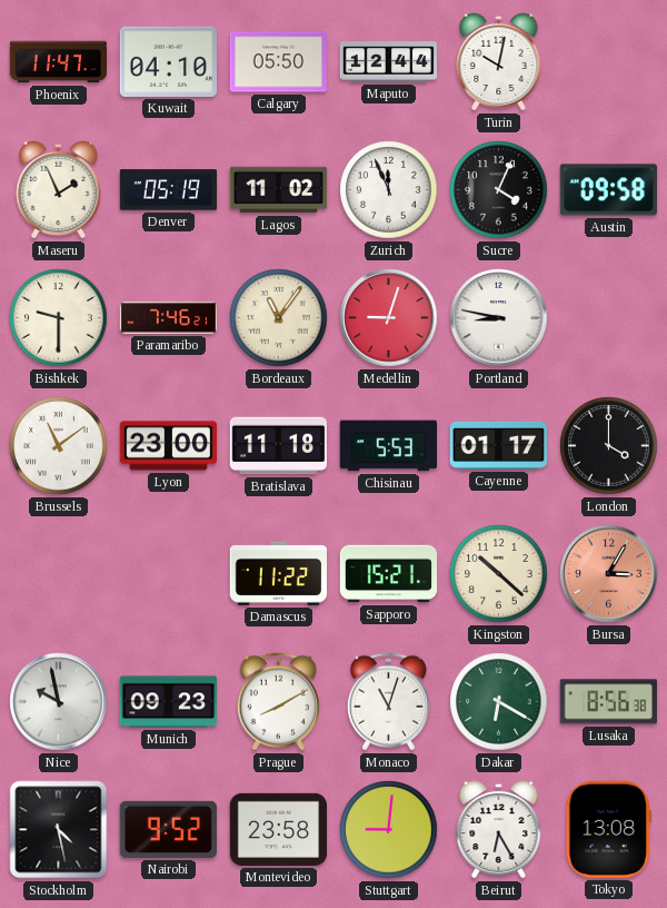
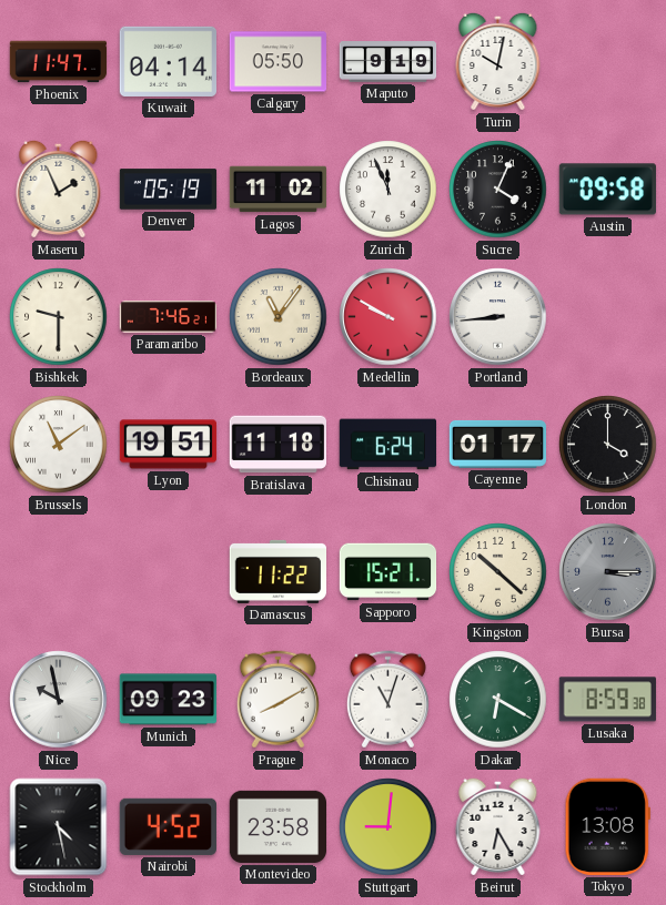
Kuwait: 04:10 -> 04:14 (168, 61)
Maputo: 12:44 -> 9:19 (389, 62)
Medellin: 9:03 -> 9:50 (389, 317)
Portland: 8:47 -> 8:44 (498, 317)
Lyon: 23:00 -> 19:51 (169, 445)
Chisinau: 5:53 -> 6:24 (387, 445)
Bursa: 3:05 -> 3:15 (608, 572)
Bursa dial: salmon -> grey (608, 572)
Lusaka: 8:56 -> 8:59 (607, 700)
Nairobi: 9:52 -> 4:52 (168, 826)
